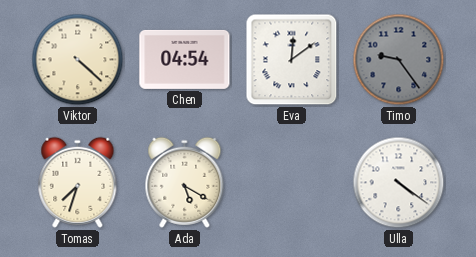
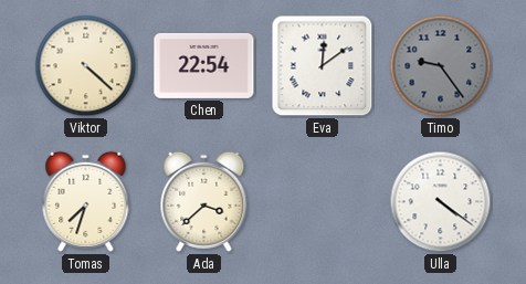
Chen: 04:54 -> 22:54 (204, 65)
Ada: 5:20 -> 3:38 (204, 201)
